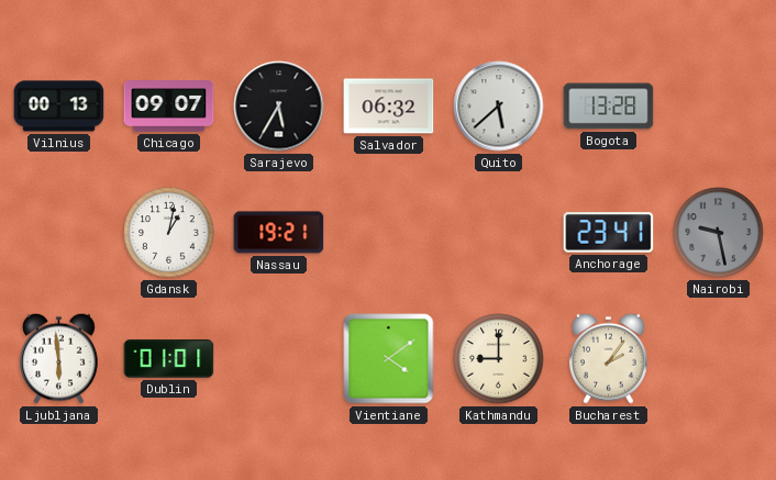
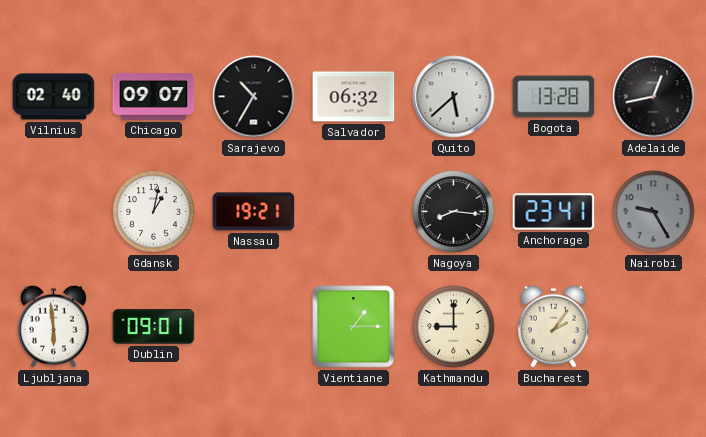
Vilnius: 00:13 -> 02:40 (54, 97)
Sarajevo: 5:35 -> 10:35 (254, 97)
Adelaide: none -> 12:43 (654, 97)
Nagoya: none -> 8:16 (454, 212)
Nairobi: 9:28 -> 9:25 (654, 212)
Dublin: 01:01 -> 09:01 (154, 327)
Vientiane: 4:09 -> 1:15 (354, 327)
